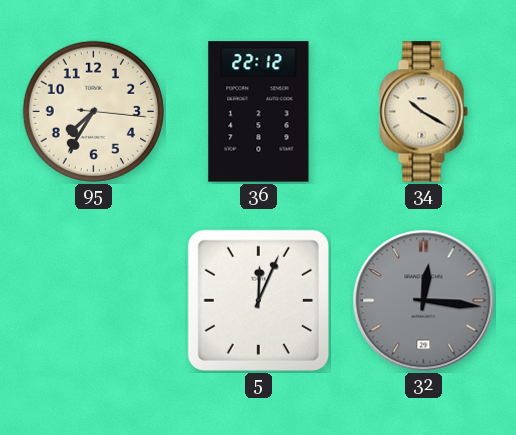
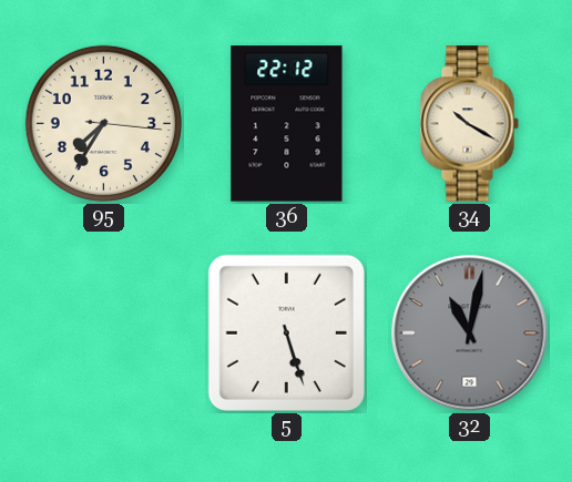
5: 12:04 -> 5:27 (286, 332)
32: 12:16 -> 11:02 (470, 334)
